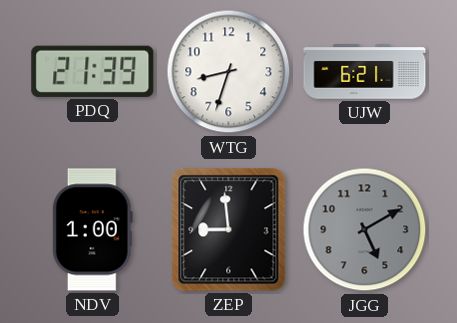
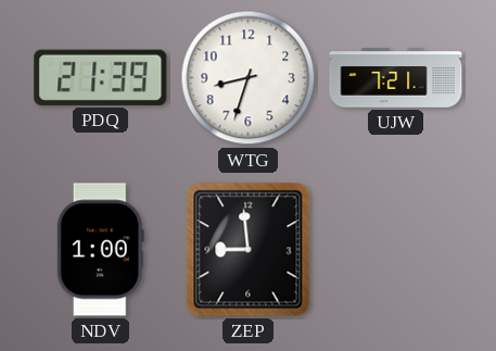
UJW: 6:21 -> 7:21 (396, 78)
JGG: 5:10 -> none (365, 230)
